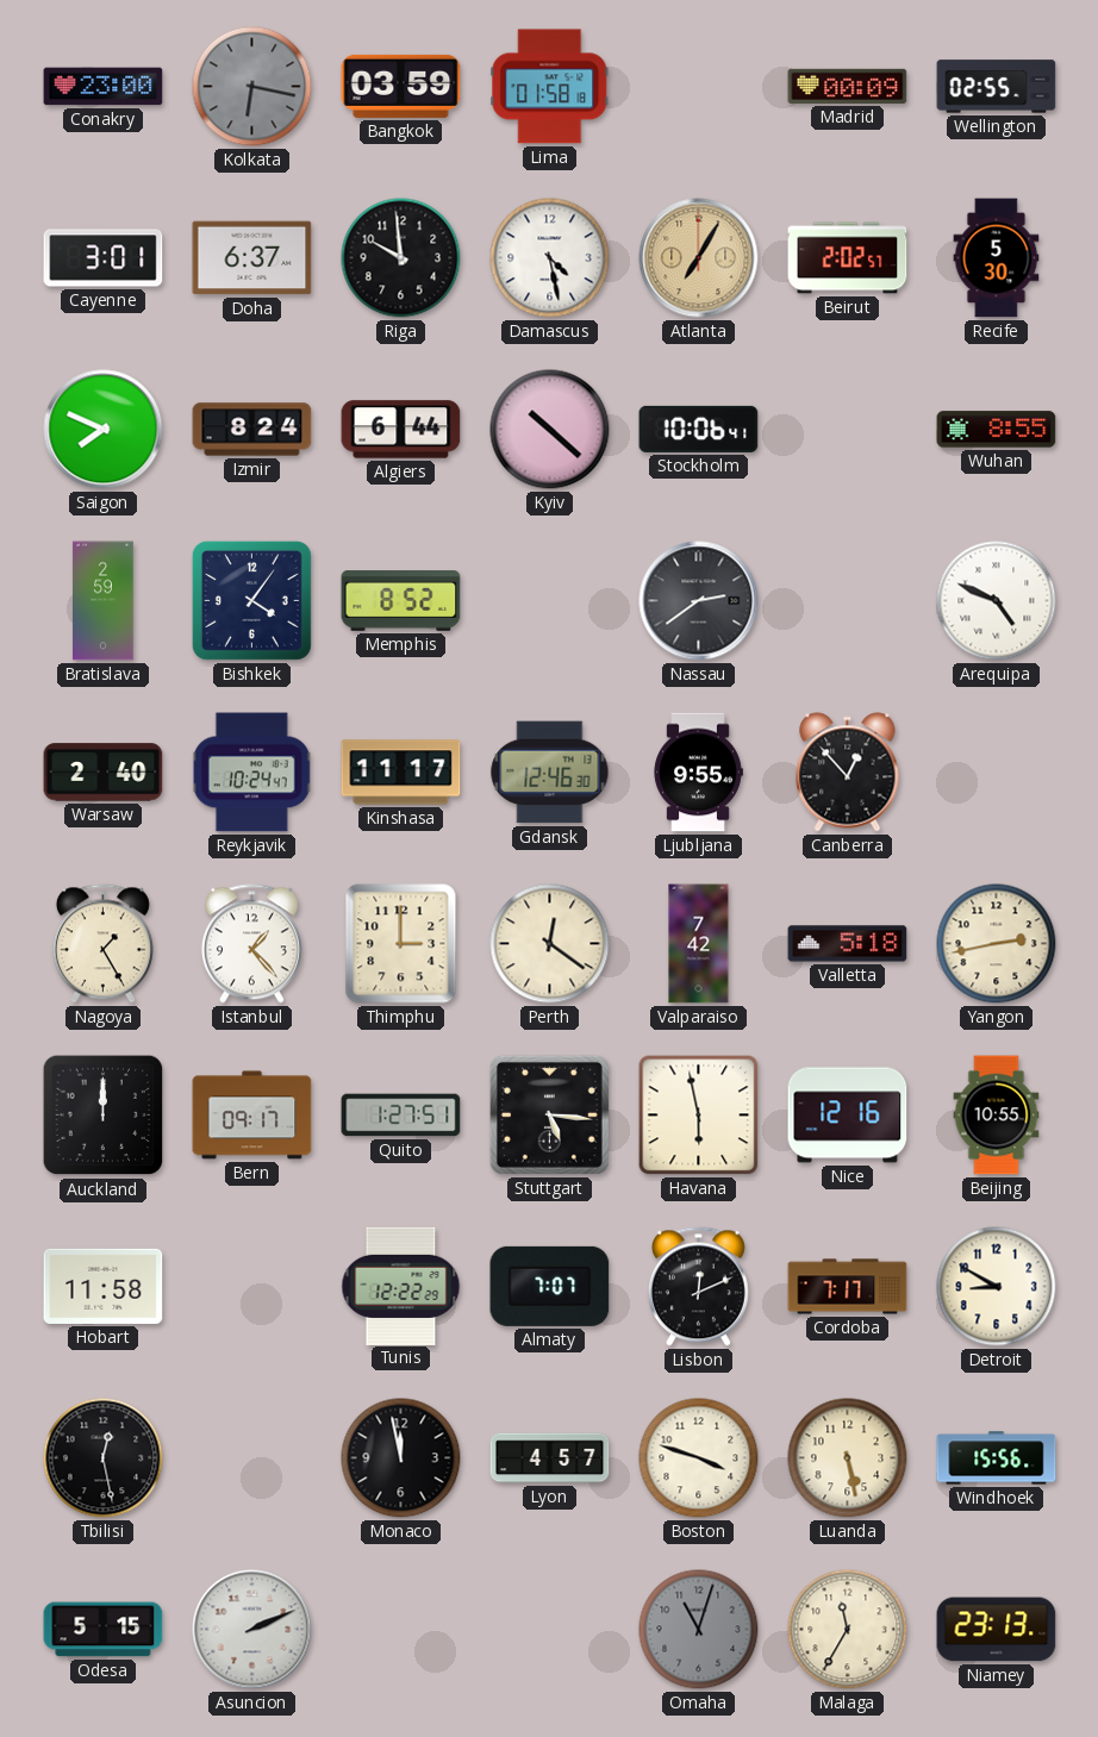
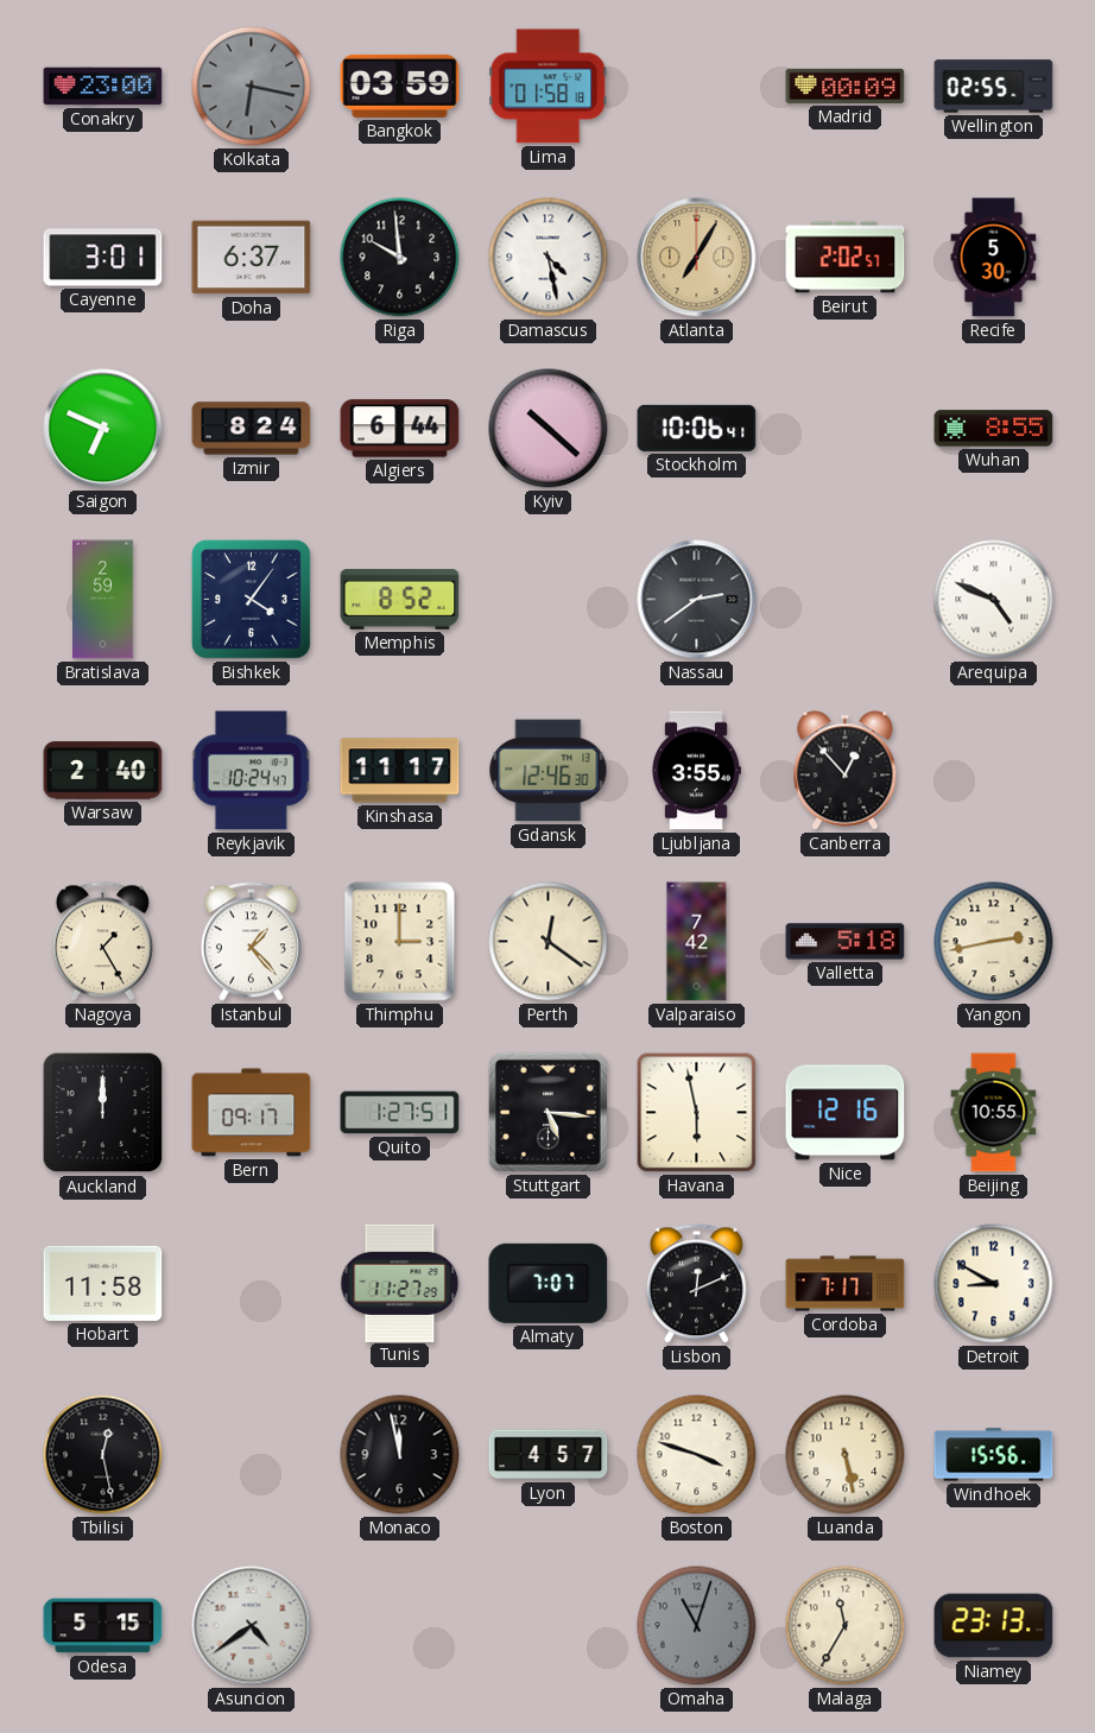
Saigon: 7:49 -> 6:49 (103, 429)
Ljubljana: 9:55 -> 3:55 (696, 771)
Tunis: 12:22 -> 11:27 (400, 1283)
Asuncion: 2:11 -> 4:39 (252, 1626)
